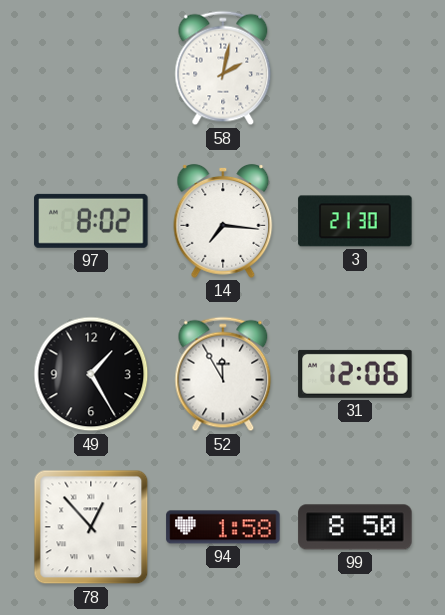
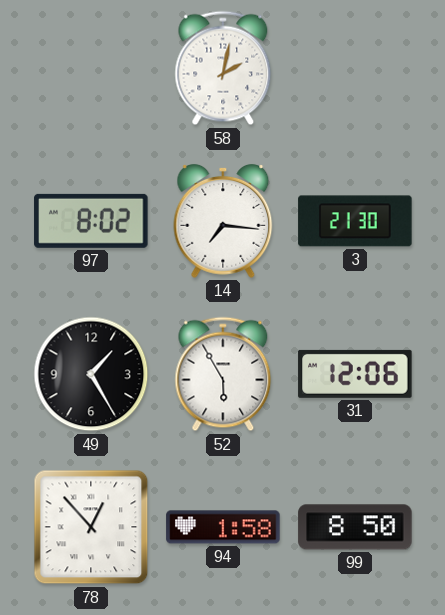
52: 11:55 -> 5:55 (223, 374)
